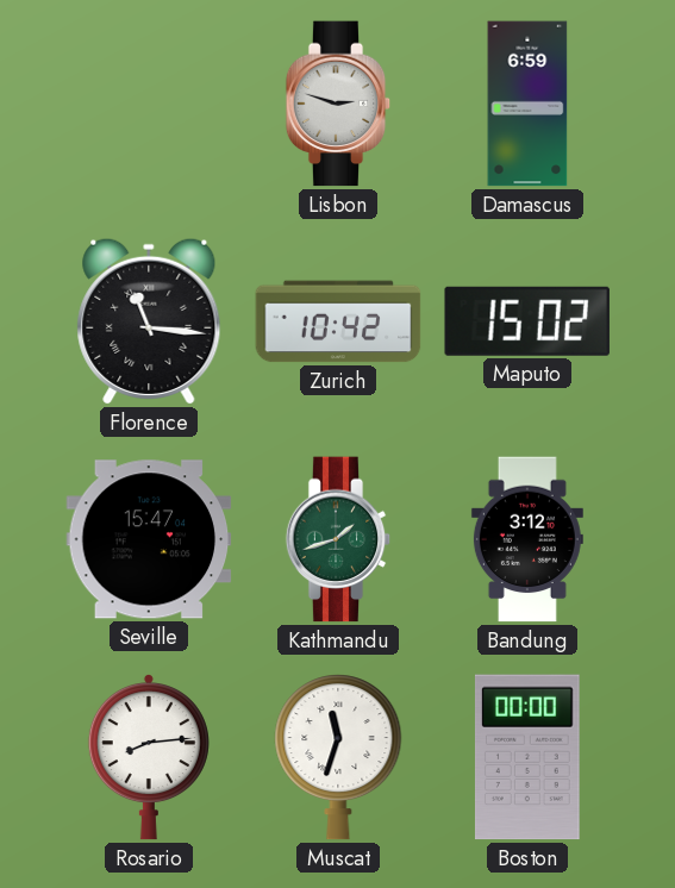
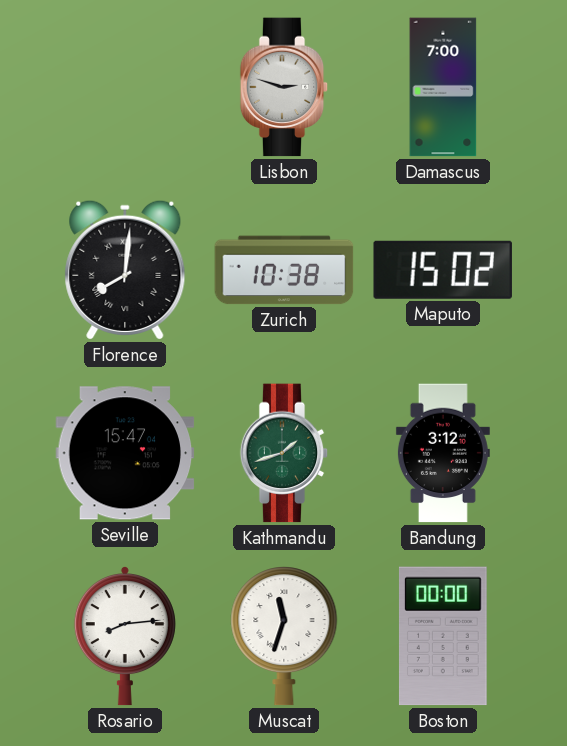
Damascus: 6:59 -> 7:00 (443, 87)
Florence: 11:16 -> 8:01 (125, 270)
Zurich: 10:42 -> 10:38 (284, 270)
